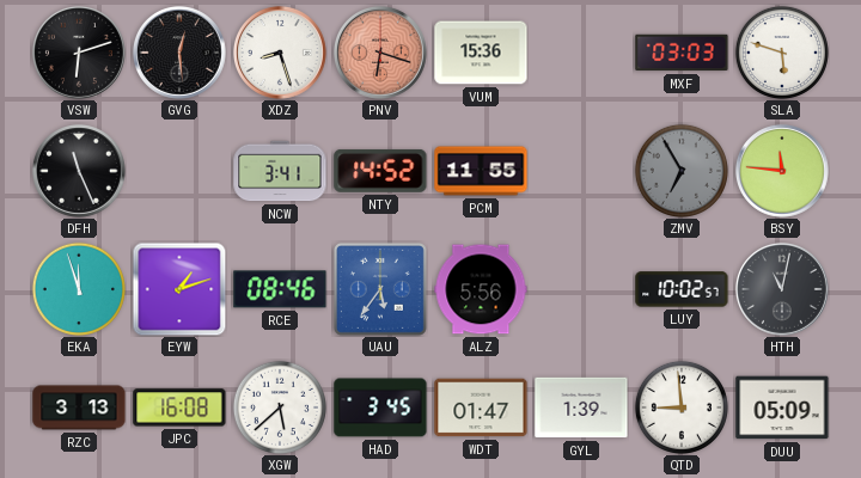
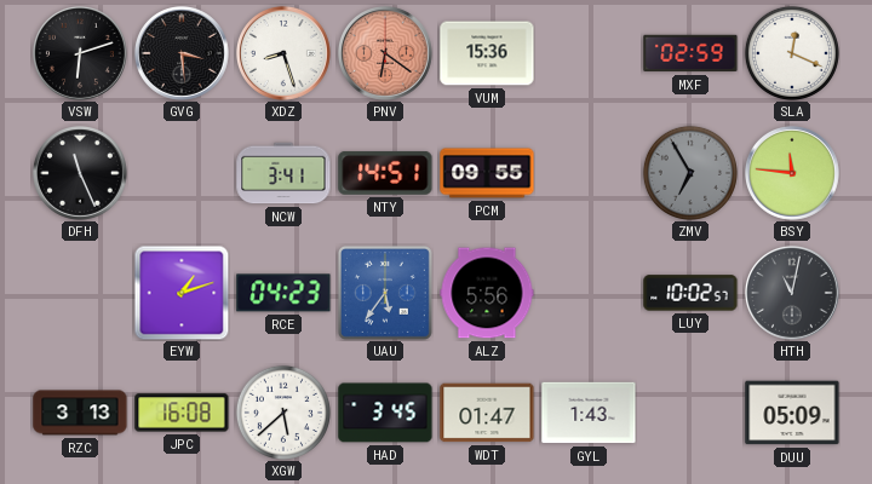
GVG: 12:29 -> 3:29 (182, 53)
PNV: 6:18 -> 6:21 (385, 53)
MXF: 03:03 -> 02:59 (690, 53)
SLA: 5:48 -> 12:19 (792, 53)
NTY: 14:52 -> 14:51 (385, 173)
PCM: 11:55 -> 09:55 (487, 173)
EKA: 11:57 -> none (79, 289)
RCE: 08:46 -> 04:23 (283, 293)
GYL: 1:39 -> 1:43 (589, 413)
QTD: 8:59 -> none (682, 407)
